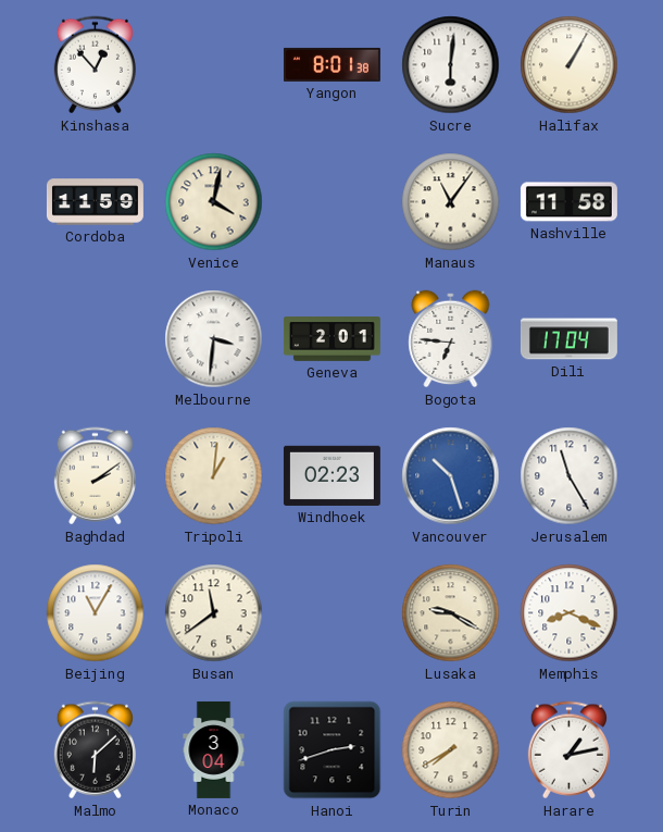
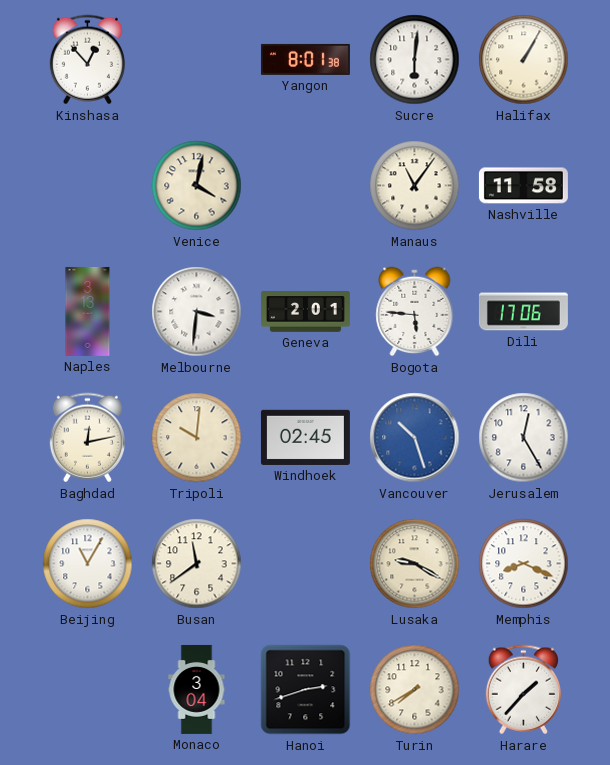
Cordoba: 11:59 -> none (95, 202)
Naples: none -> 3:13 (88, 311)
Bogota: 6:46 -> 5:46 (415, 312)
Dili: 17:04 -> 17:06 (523, 312)
Baghdad: 2:09 -> 12:13 (87, 438)
Tripoli: 1:01 -> 10:01 (197, 438)
Windhoek: 02:23 -> 02:45 (305, 437)
Jerusalem: 11:25 -> 12:25 (524, 438)
Malmo: 6:08 -> none (95, 750)
Harare: 1:13 -> 1:37 (523, 690)
